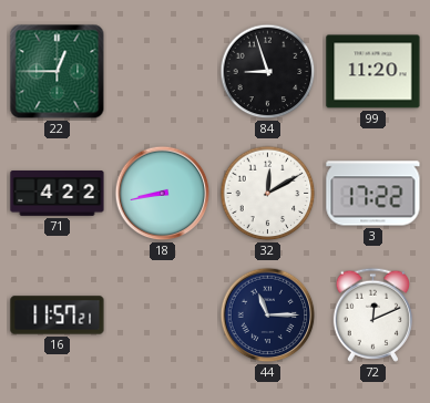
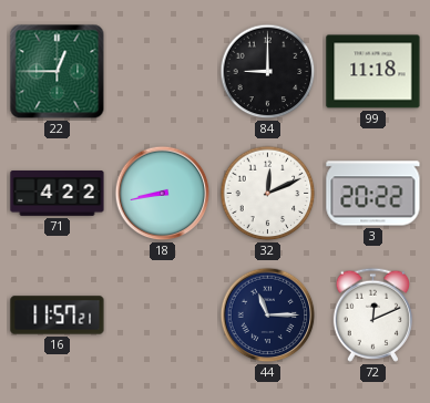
84: 8:57 -> 9:00 (268, 72)
99: 11:20 -> 11:18 (373, 72)
32: 12:10 -> 12:11 (268, 194)
3: 17:22 -> 20:22 (373, 194)
